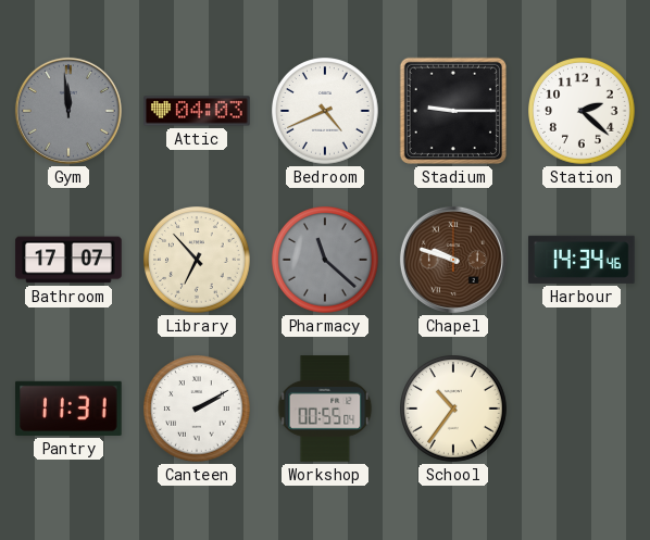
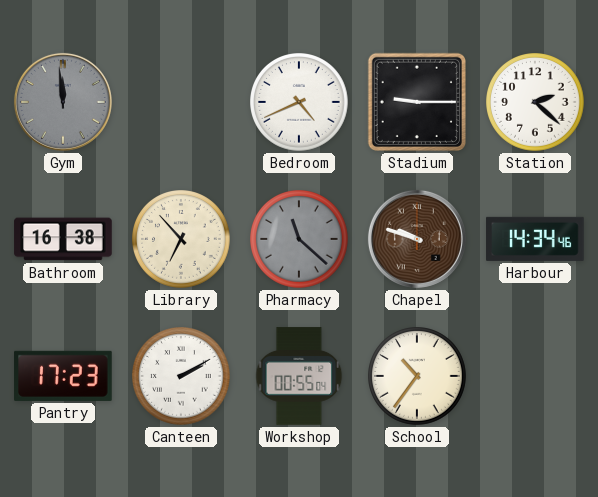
Attic: 04:03 -> none (197, 111)
Bathroom: 17:07 -> 16:38 (63, 239)
Pantry: 11:31 -> 17:23 (63, 376)
